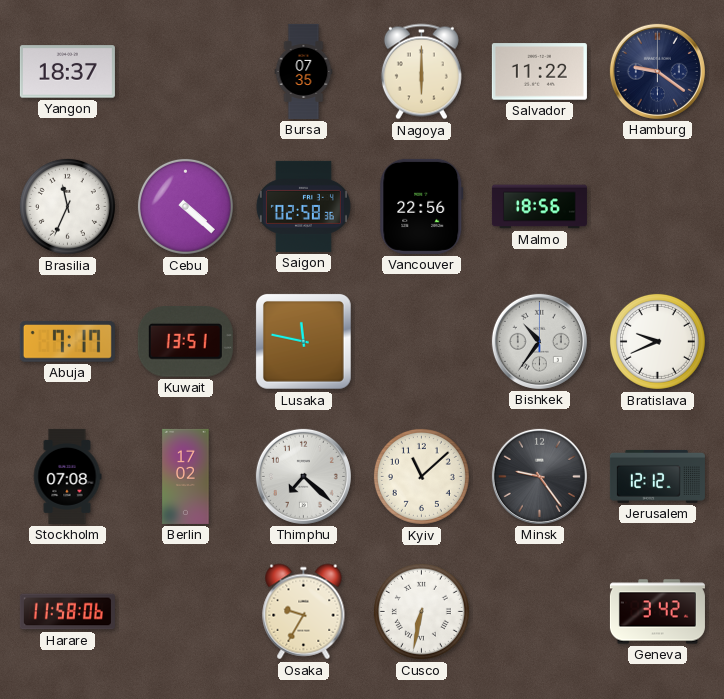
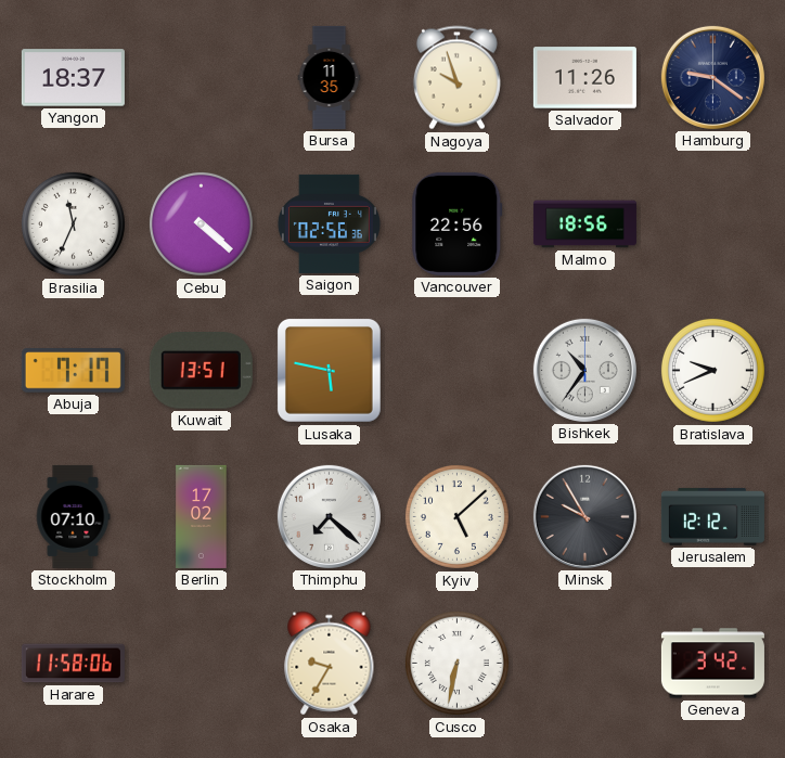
Bursa: 07:35 -> 11:35 (330, 77)
Nagoya: 6:00 -> 9:57 (456, 78)
Salvador: 11:22 -> 11:26 (584, 78)
Saigon: 02:58 -> 02:56 (329, 223)
Lusaka: 11:47 -> 5:47 (329, 370)
Stockholm: 07:08 -> 07:10 (73, 516)
Kyiv: 11:08 -> 5:08 (456, 516)
Minsk: 9:24 -> 9:55 (584, 516)
